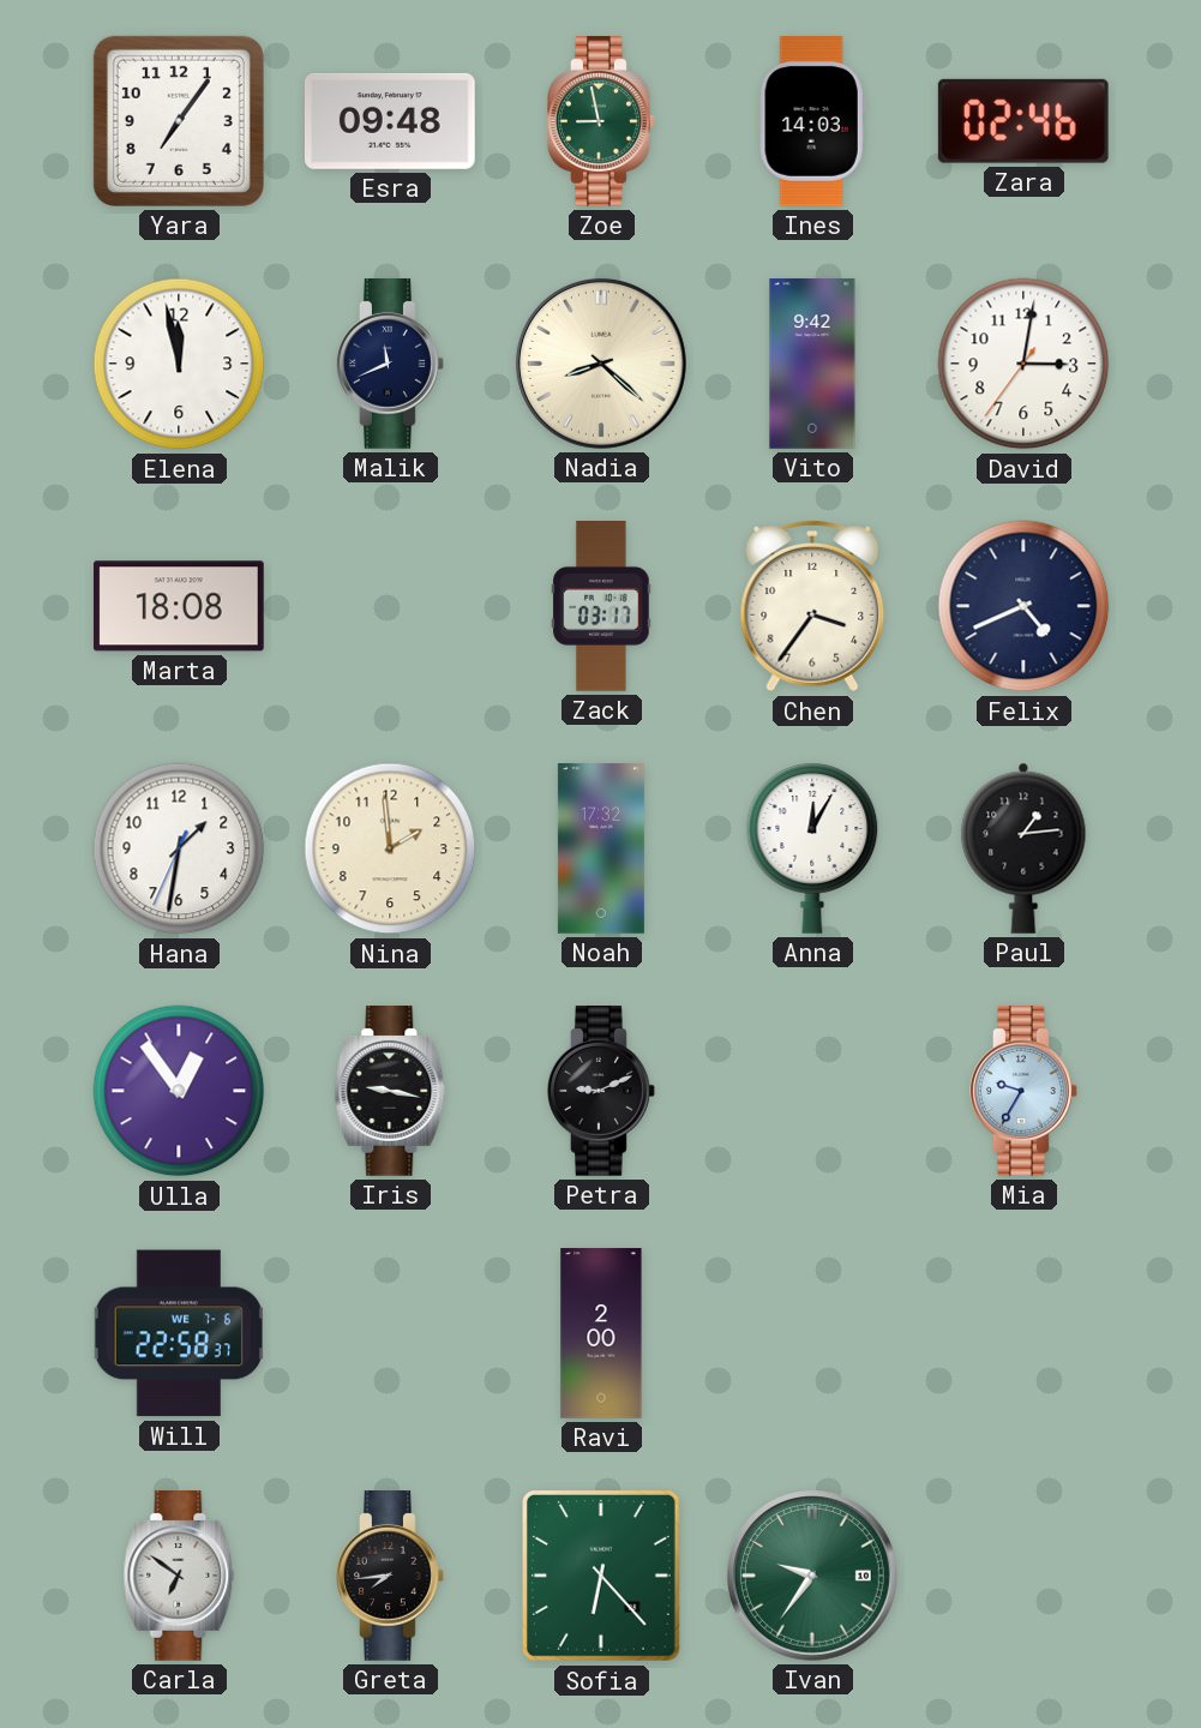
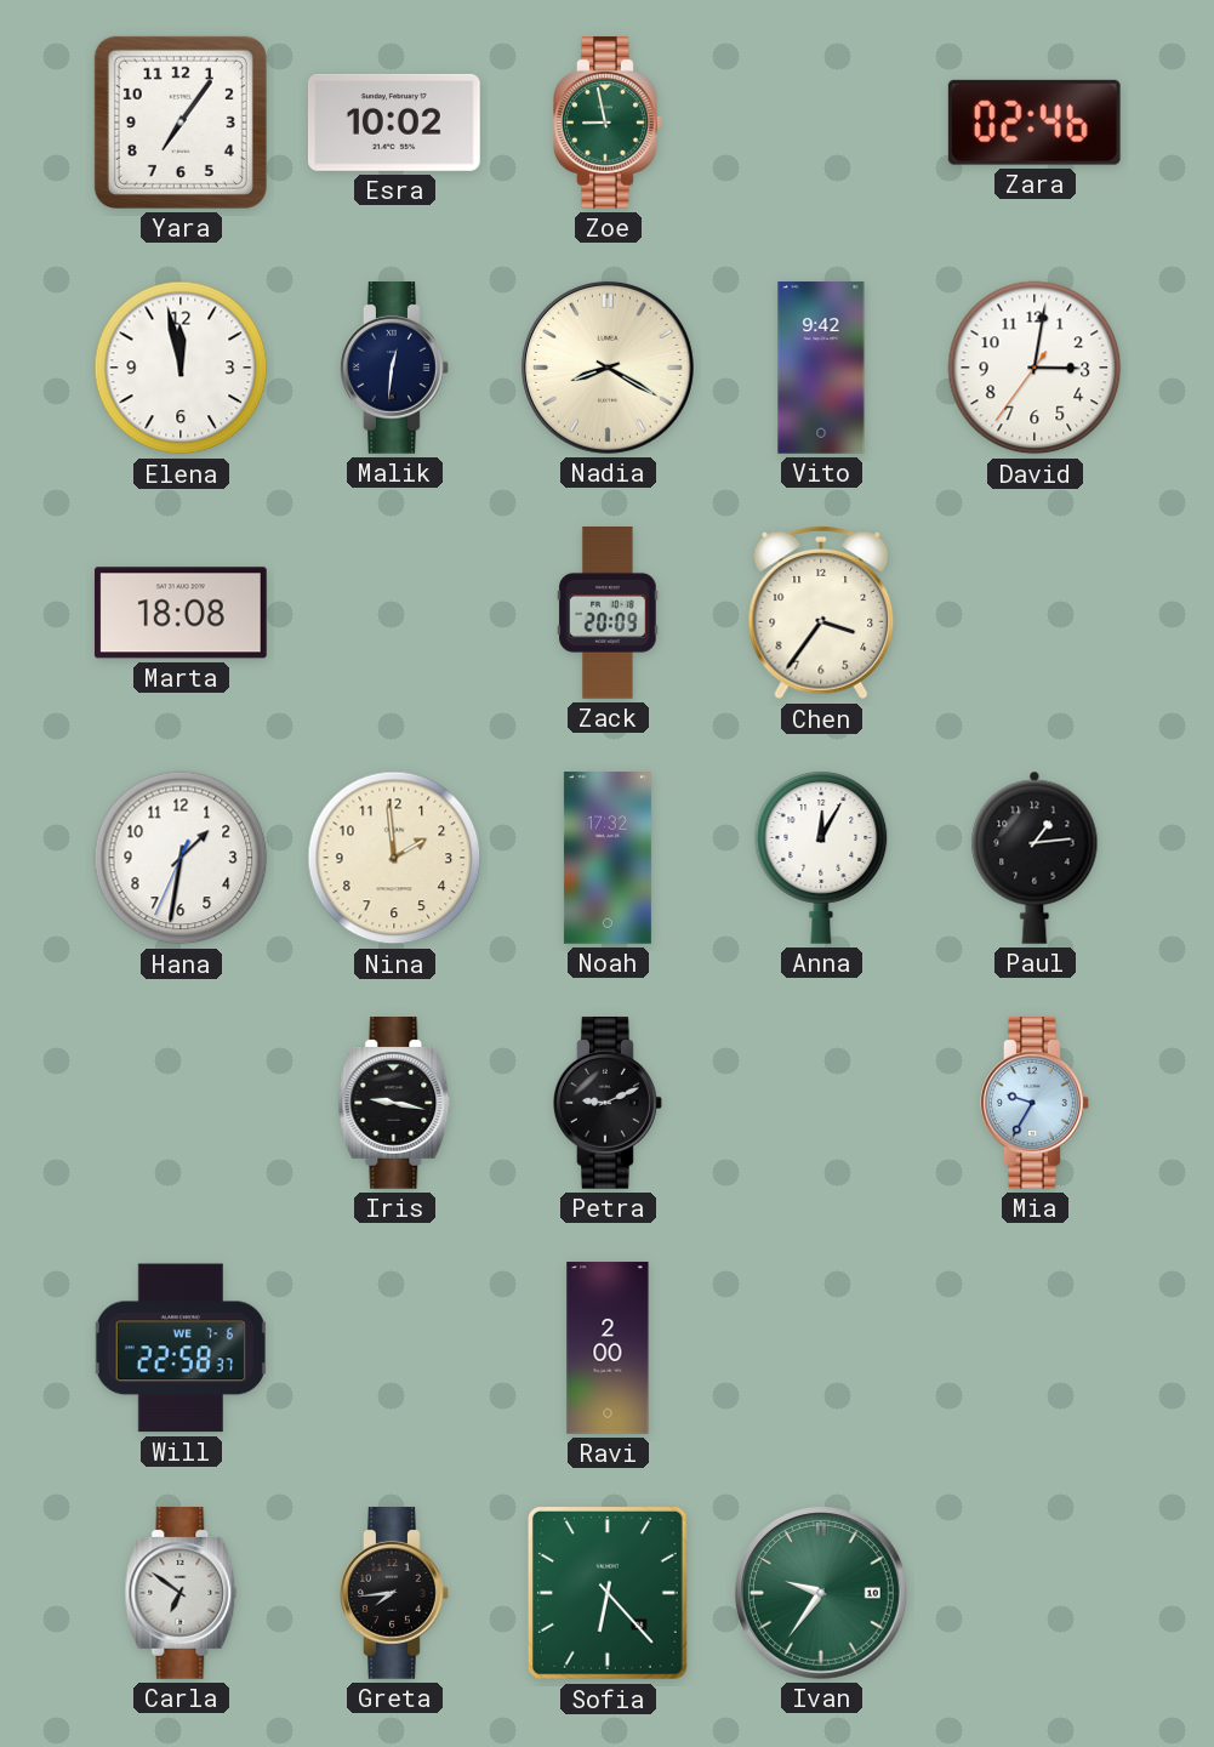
Esra: 09:48 -> 10:02 (394, 123)
Ines: 14:03 -> none (812, 122)
Malik: 11:41 -> 12:31 (395, 369)
Nadia: 8:22 -> 8:20 (608, 368)
Zack: 03:17 -> 20:09 (608, 614)
Felix: 4:41 -> none (1023, 606)
Ulla: 12:54 -> none (179, 1091)
